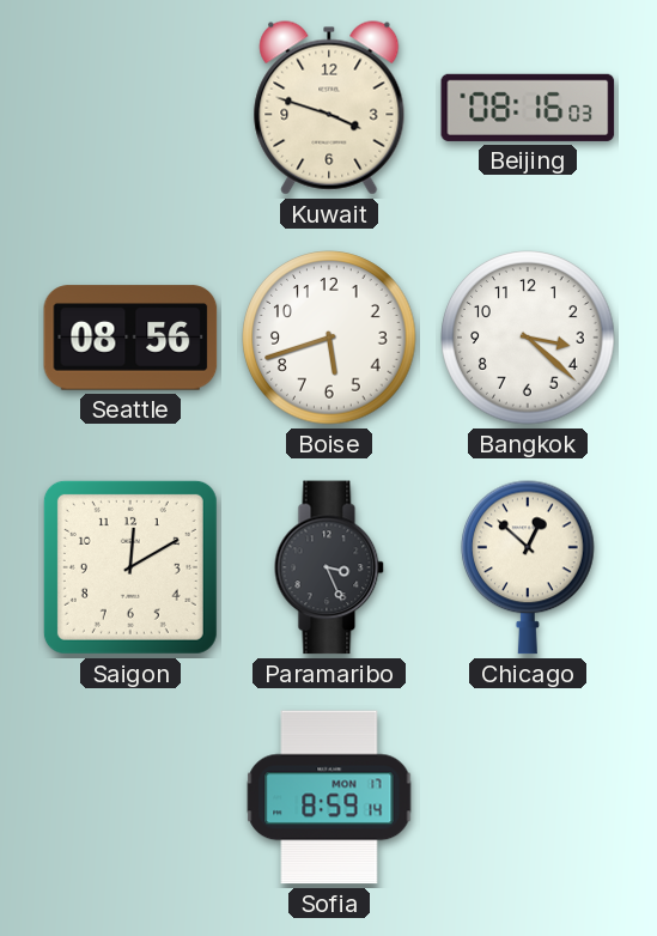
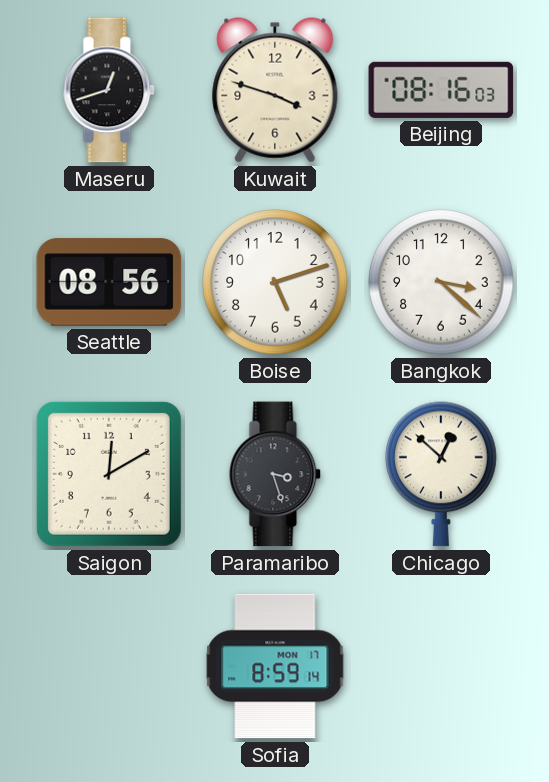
Maseru: none -> 12:42 (109, 90)
Boise: 5:42 -> 5:12 (275, 282)
Paramaribo: 3:26 -> 3:27 (275, 474)
